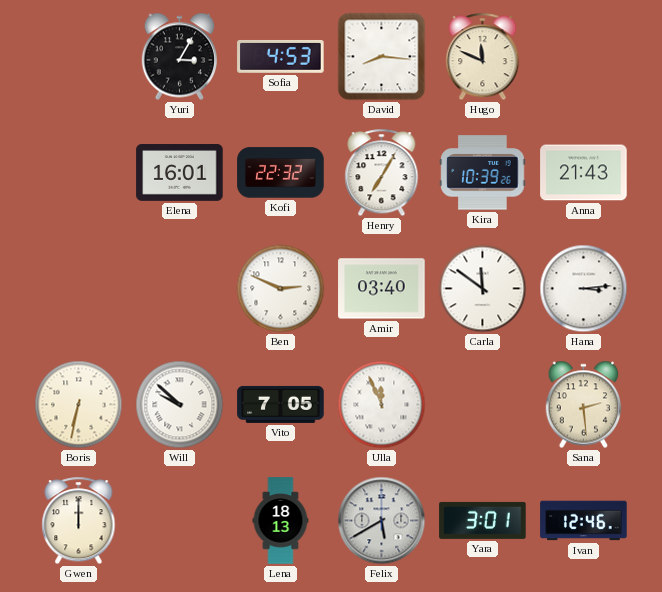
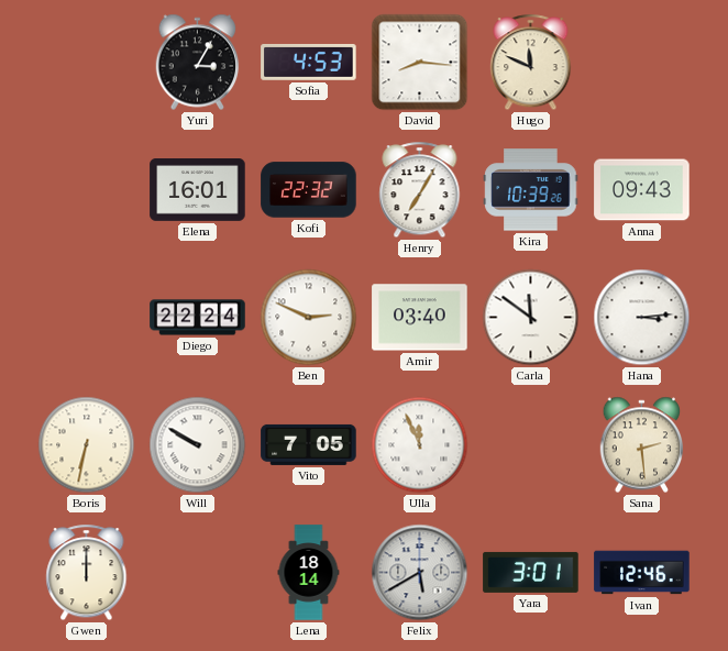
Anna: 21:43 -> 09:43 (642, 190)
Diego: none -> 22:24 (198, 318)
Will: 9:52 -> 9:50 (198, 445)
Lena: 18:13 -> 18:14 (309, 573)
